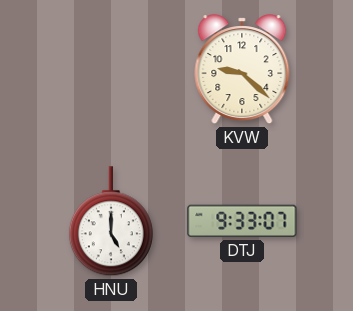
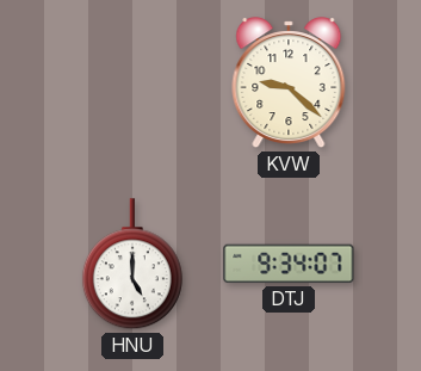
DTJ: 9:33 -> 9:34 (289, 264)
